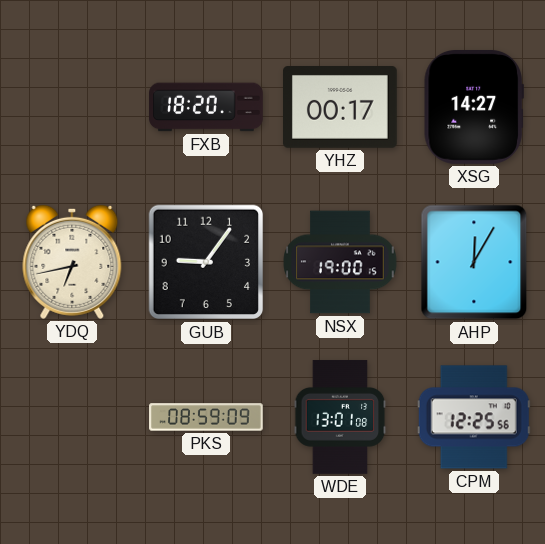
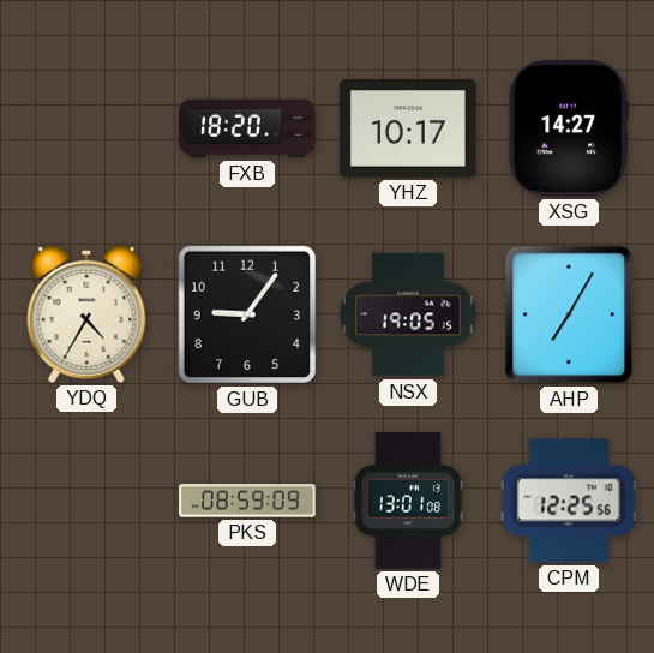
YHZ: 00:17 -> 10:17 (409, 130)
YDQ: 6:43 -> 4:35 (86, 314)
NSX: 19:00 -> 19:05 (408, 314)
AHP: 12:05 -> 7:05 (569, 314)
